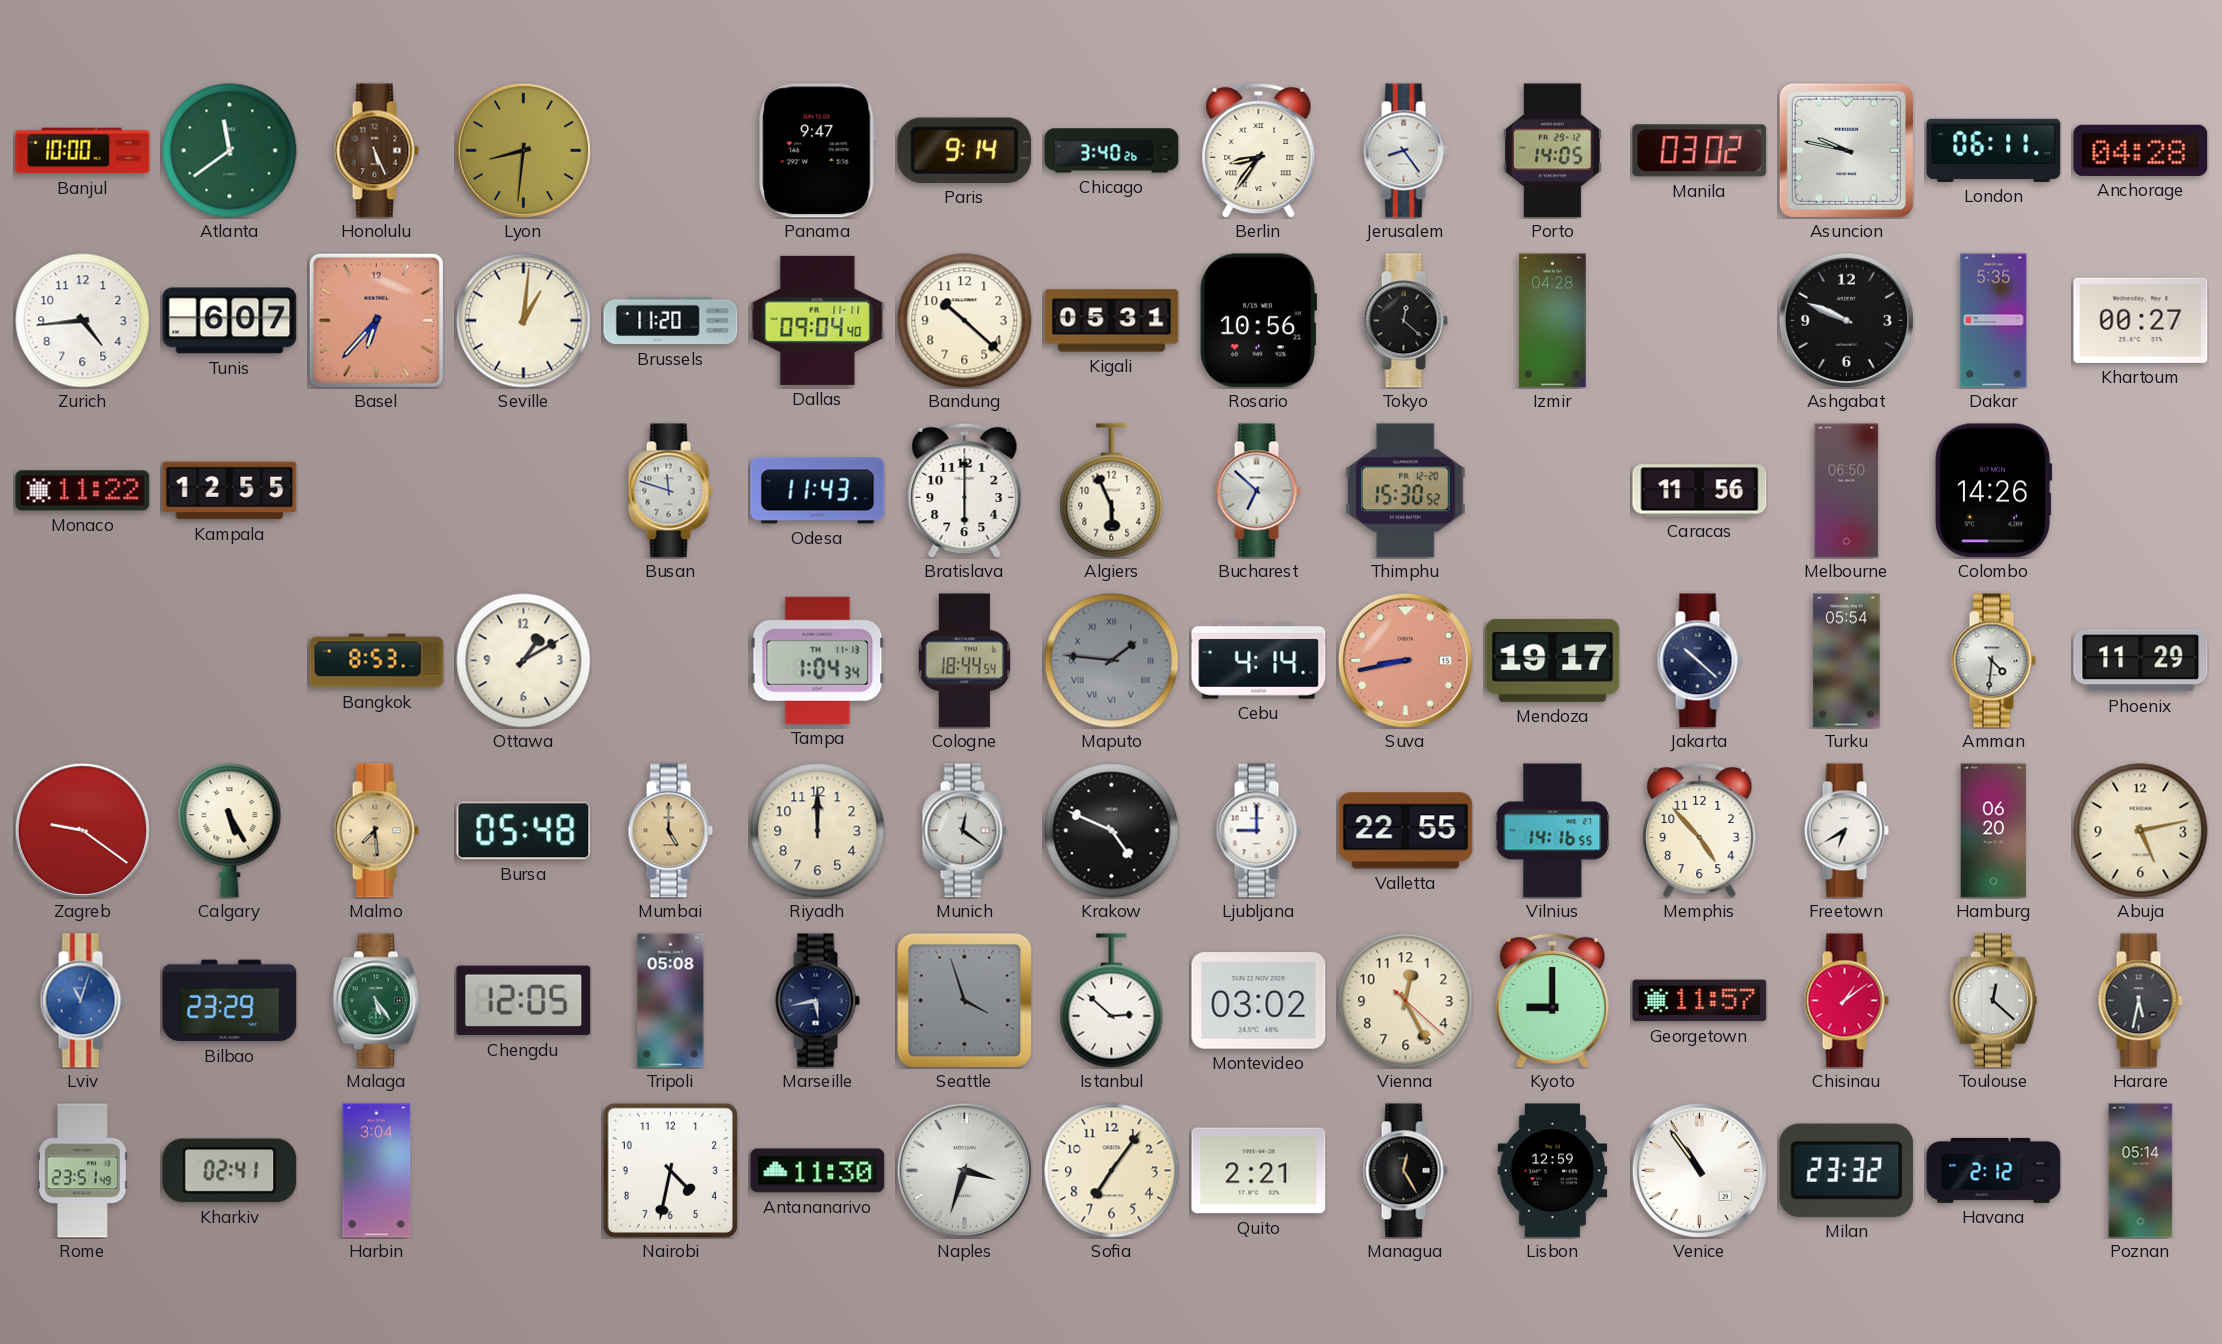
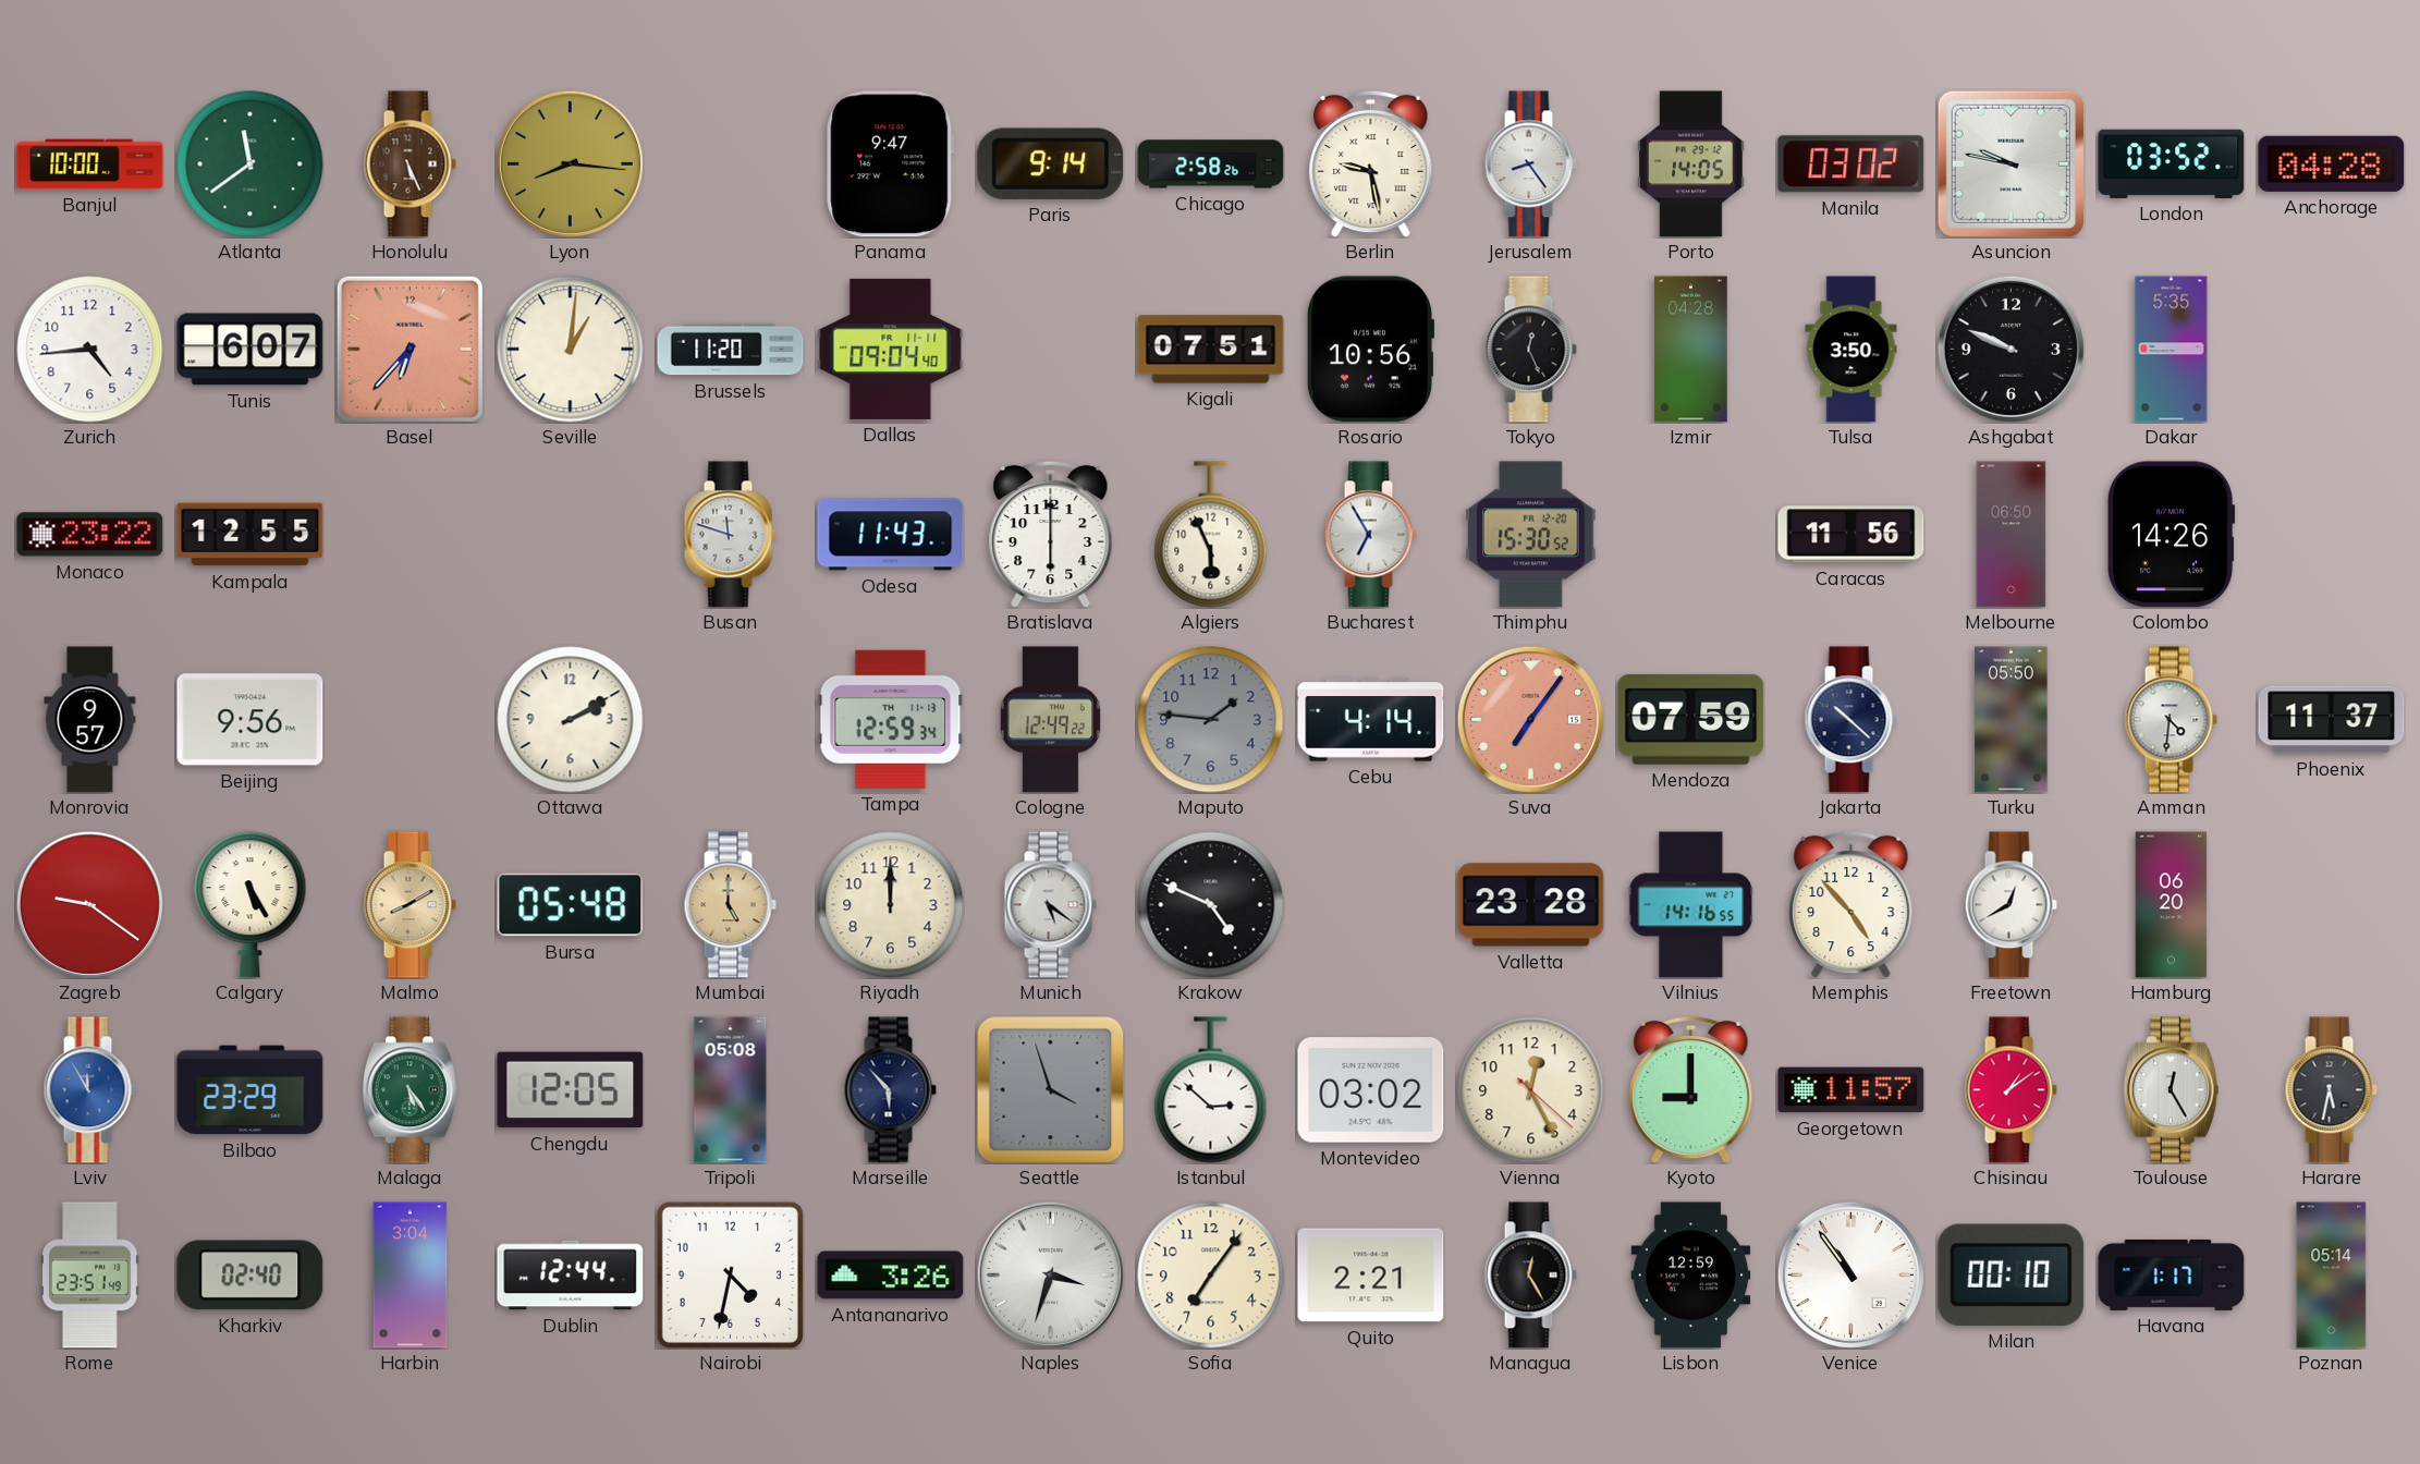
Lyon: 8:31 -> 8:16 (570, 163)
Chicago: 3:40 -> 2:58 (1211, 164)
Berlin: 8:36 -> 9:28 (1371, 163)
London: 06:11 -> 03:52 (2172, 163)
Bandung: 10:22 -> none (965, 321)
Kigali: 05:31 -> 07:51 (1211, 350)
Tokyo: 12:22 -> 12:26 (1530, 350)
Tulsa: none -> 3:50 (1851, 350)
Khartoum: 00:27 -> none (2141, 320)
Monaco: 11:22 -> 23:22 (90, 535)
Bucharest: 6:52 -> 6:55 (1370, 535)
Monrovia: none -> 9:57 (90, 720)
Beijing: none -> 9:56 (250, 720)
Bangkok: 8:53 -> none (377, 661)
Ottawa: 1:10 -> 2:10 (571, 720)
Tampa: 1:04 -> 12:59 (891, 719)
Cologne: 18:44 -> 12:49 (1050, 720)
Maputo numerals: Roman -> Arabic (1211, 720)
Suva: 8:43 -> 7:06 (1530, 719)
Mendoza: 19:17 -> 07:59 (1691, 719)
Turku: 05:54 -> 05:50 (2012, 720)
Phoenix: 11:29 -> 11:37 (2332, 720)
Malmo: 7:29 -> 8:10 (410, 905)
Munich: 12:21 -> 5:21 (1050, 905)
Ljubljana: 9:00 -> none (1258, 831)
Valletta: 22:55 -> 23:28 (1531, 905)
Freetown: 6:40 -> 12:40 (2010, 905)
Abuja: 5:13 -> none (2141, 831)
Lviv: 11:03 -> 11:55 (89, 1090)
Marseille: 5:43 -> 5:53 (890, 1090)
Toulouse: 12:22 -> 12:25 (2171, 1090)
Kharkiv: 02:41 -> 02:40 (250, 1276)
Dublin: none -> 12:44 (571, 1276)
Antananarivo: 11:30 -> 3:26 (891, 1276)
Milan: 23:32 -> 00:10 (2012, 1274)
Havana: 2:12 -> 1:17 (2172, 1274)
